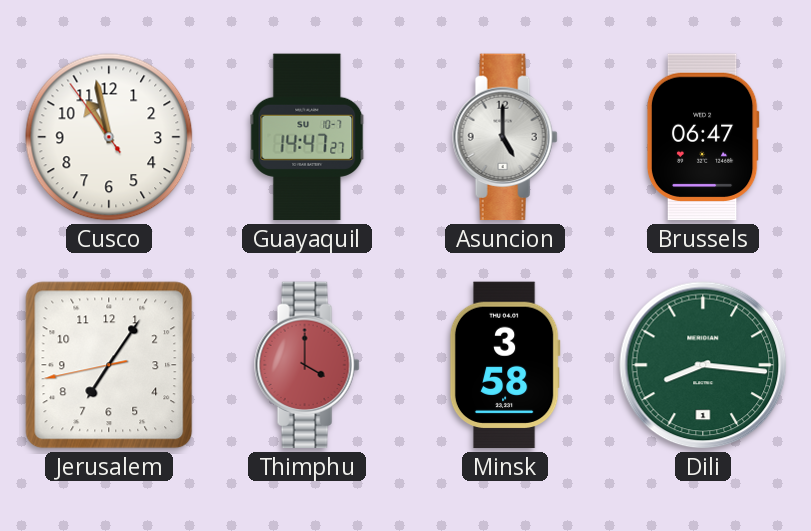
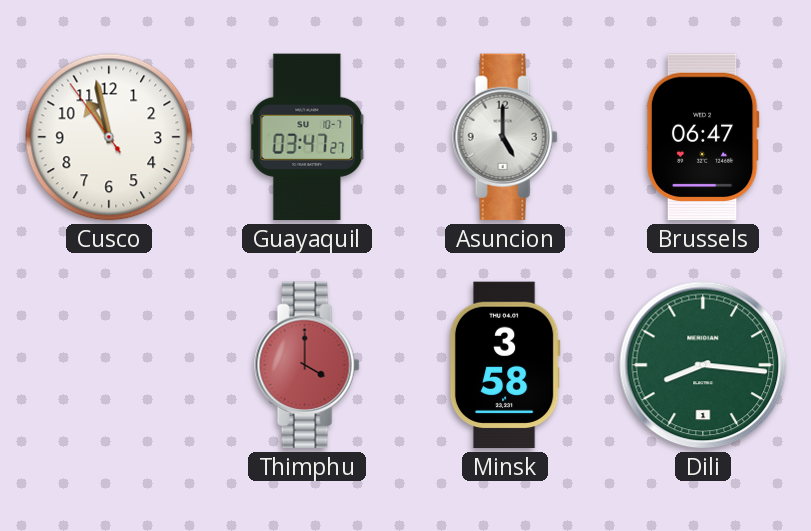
Guayaquil: 14:47 -> 03:47 (307, 137)
Jerusalem: 7:05 -> none (109, 365)
